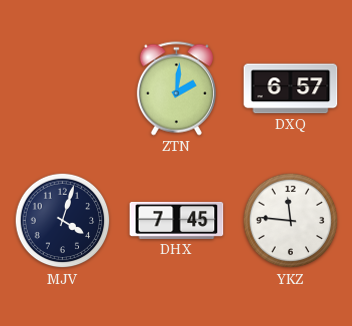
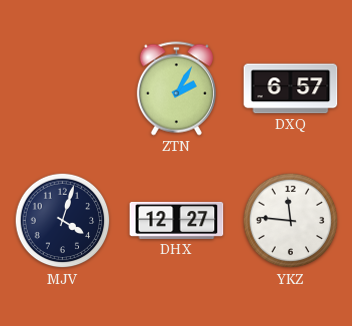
ZTN: 2:01 -> 2:05 (176, 89)
DHX: 7:45 -> 12:27 (177, 220)
